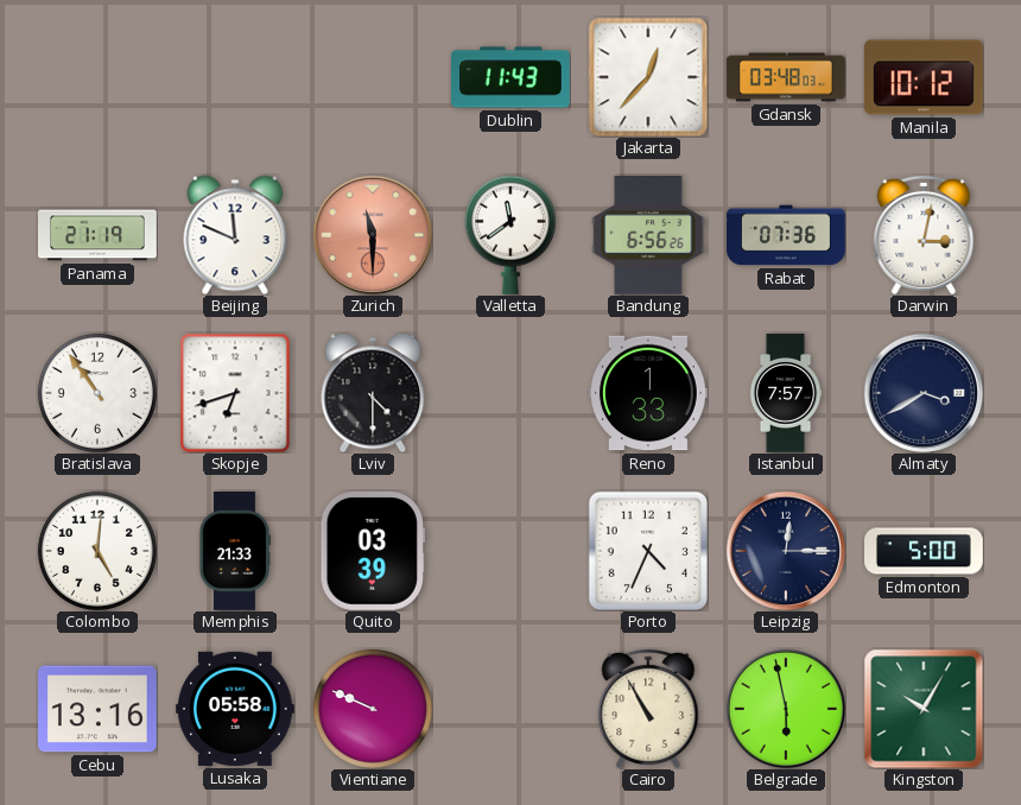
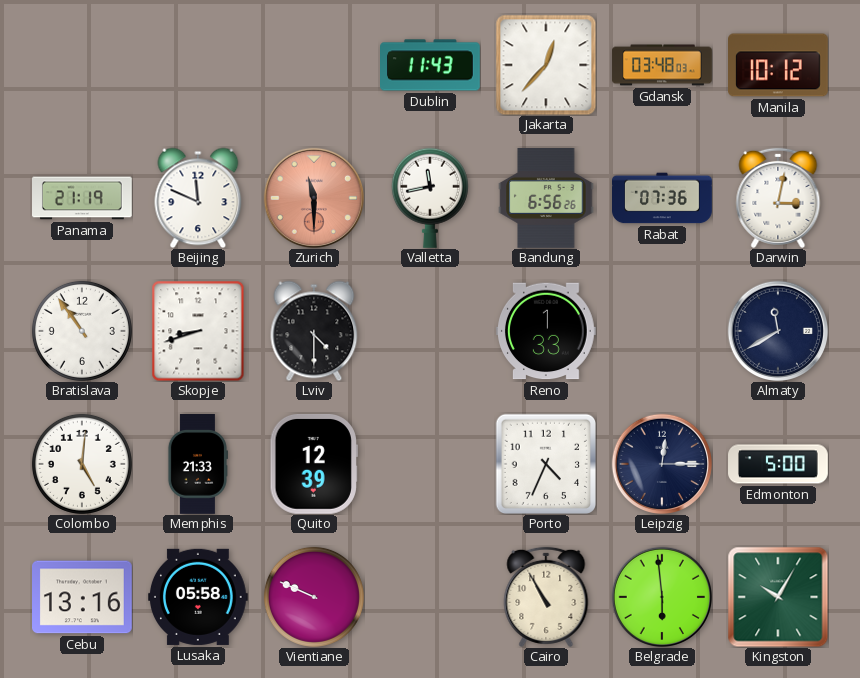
Valletta: 11:39 -> 11:43 (430, 198)
Skopje: 6:42 -> 8:42 (198, 331)
Istanbul: 7:57 -> none (786, 393)
Almaty: 3:40 -> 11:40 (777, 330)
Quito: 03:39 -> 12:39 (313, 464)
Belgrade: 5:58 -> 5:59 (661, 596)
